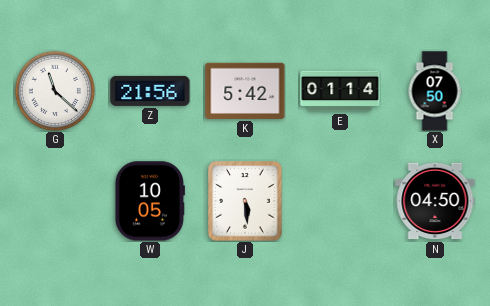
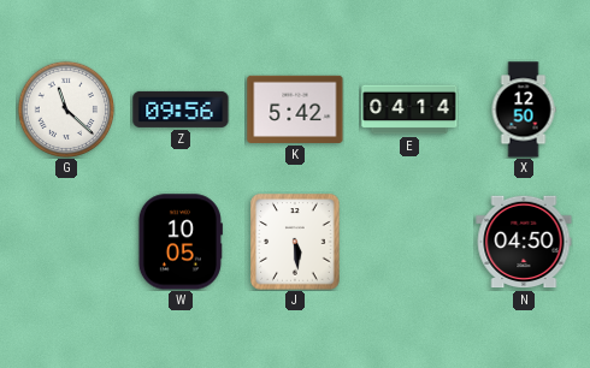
Z: 21:56 -> 09:56 (181, 109)
E: 01:14 -> 04:14 (409, 109)
X: 07:50 -> 12:50 (524, 109)
